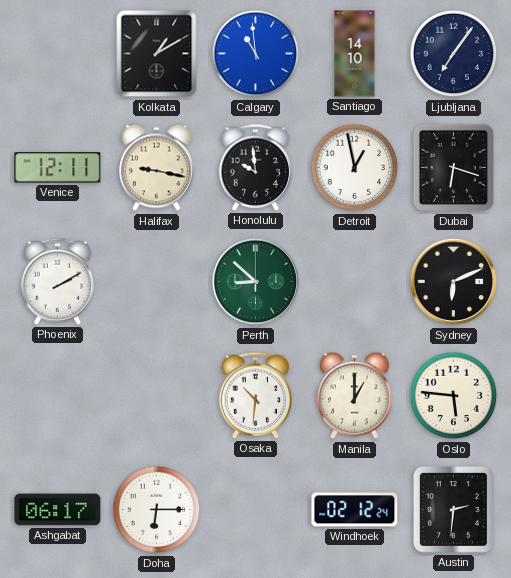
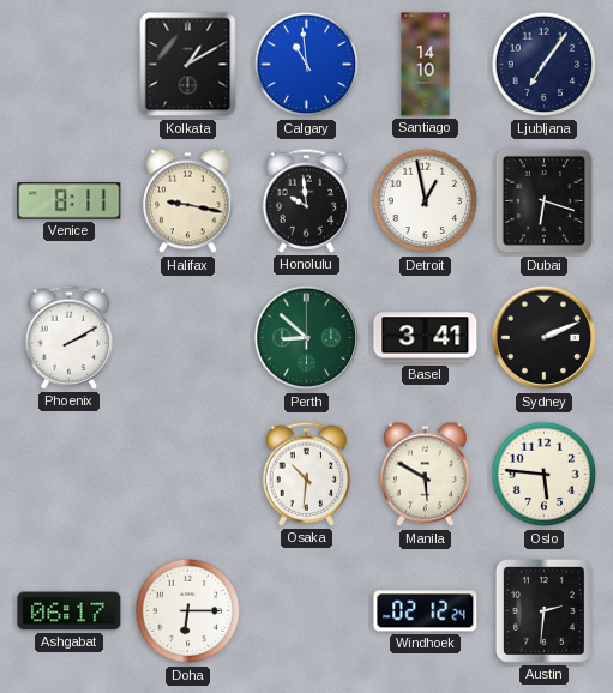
Venice: 12:11 -> 8:11 (70, 201)
Basel: none -> 3:41 (426, 338)
Sydney: 6:11 -> 2:11 (545, 338)
Manila: 1:00 -> 5:50 (426, 475)
